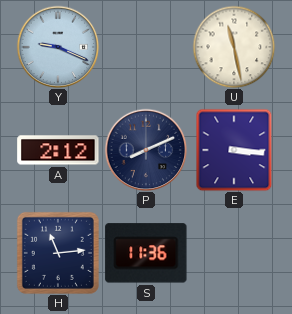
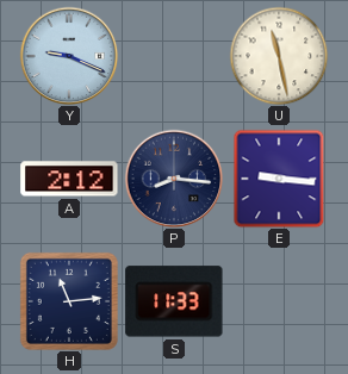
P: 8:11 -> 8:16 (174, 179)
E: 3:16 -> 9:16 (279, 179)
S: 11:36 -> 11:33 (174, 301)
